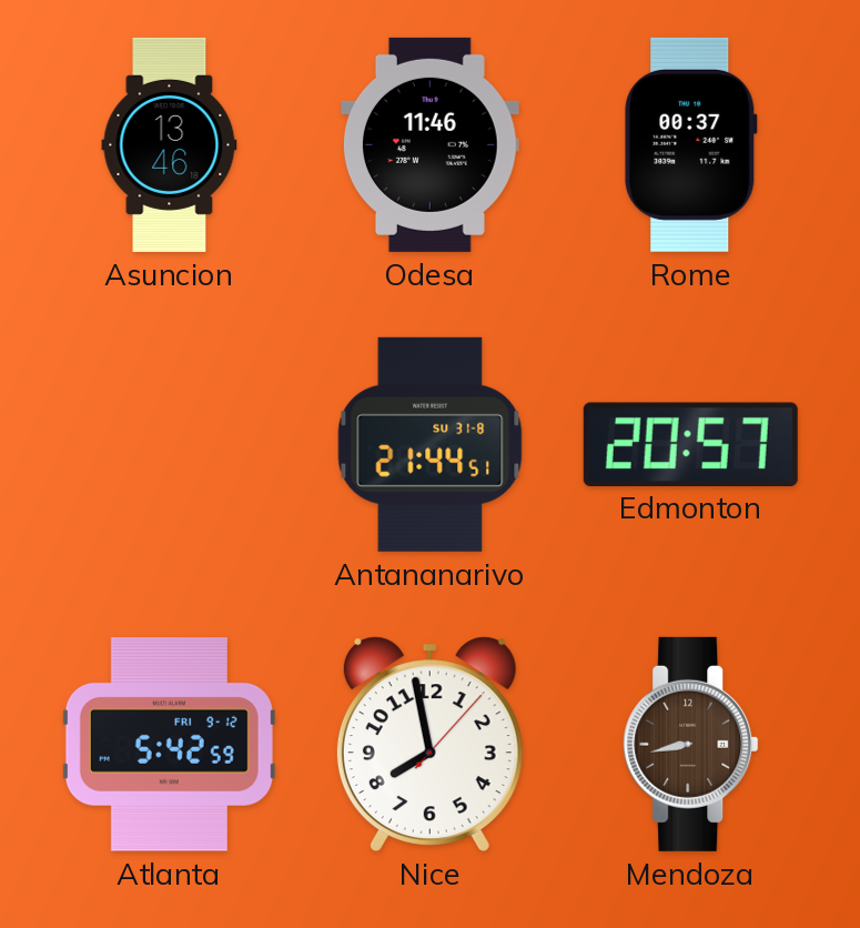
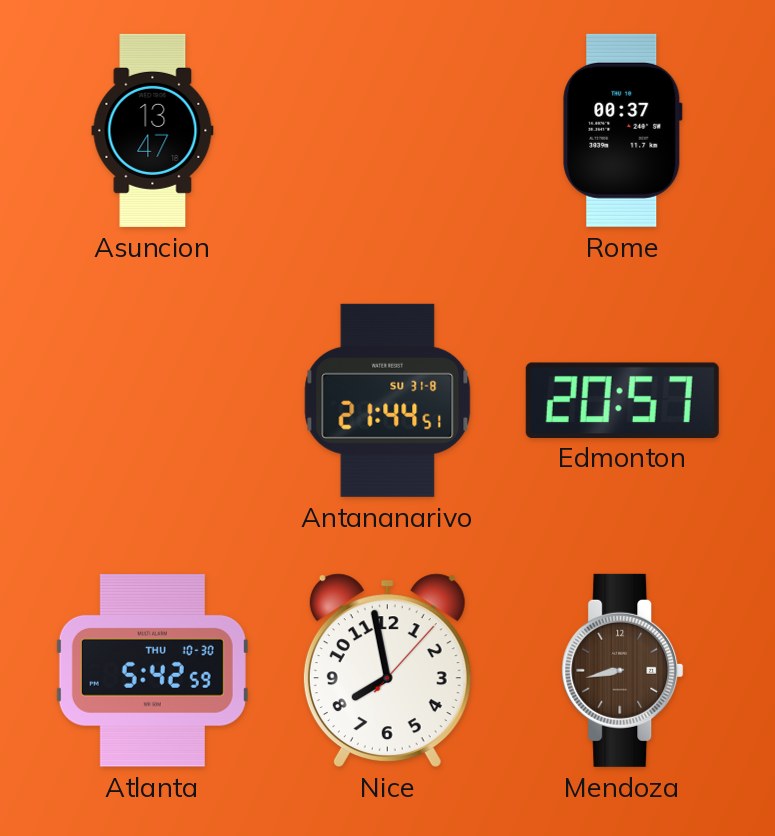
Asuncion: 13:46 -> 13:47 (153, 130)
Odesa: 11:46 -> none (429, 144)
Atlanta date: FRI 9-12 -> THU 10-30 (152, 671)
